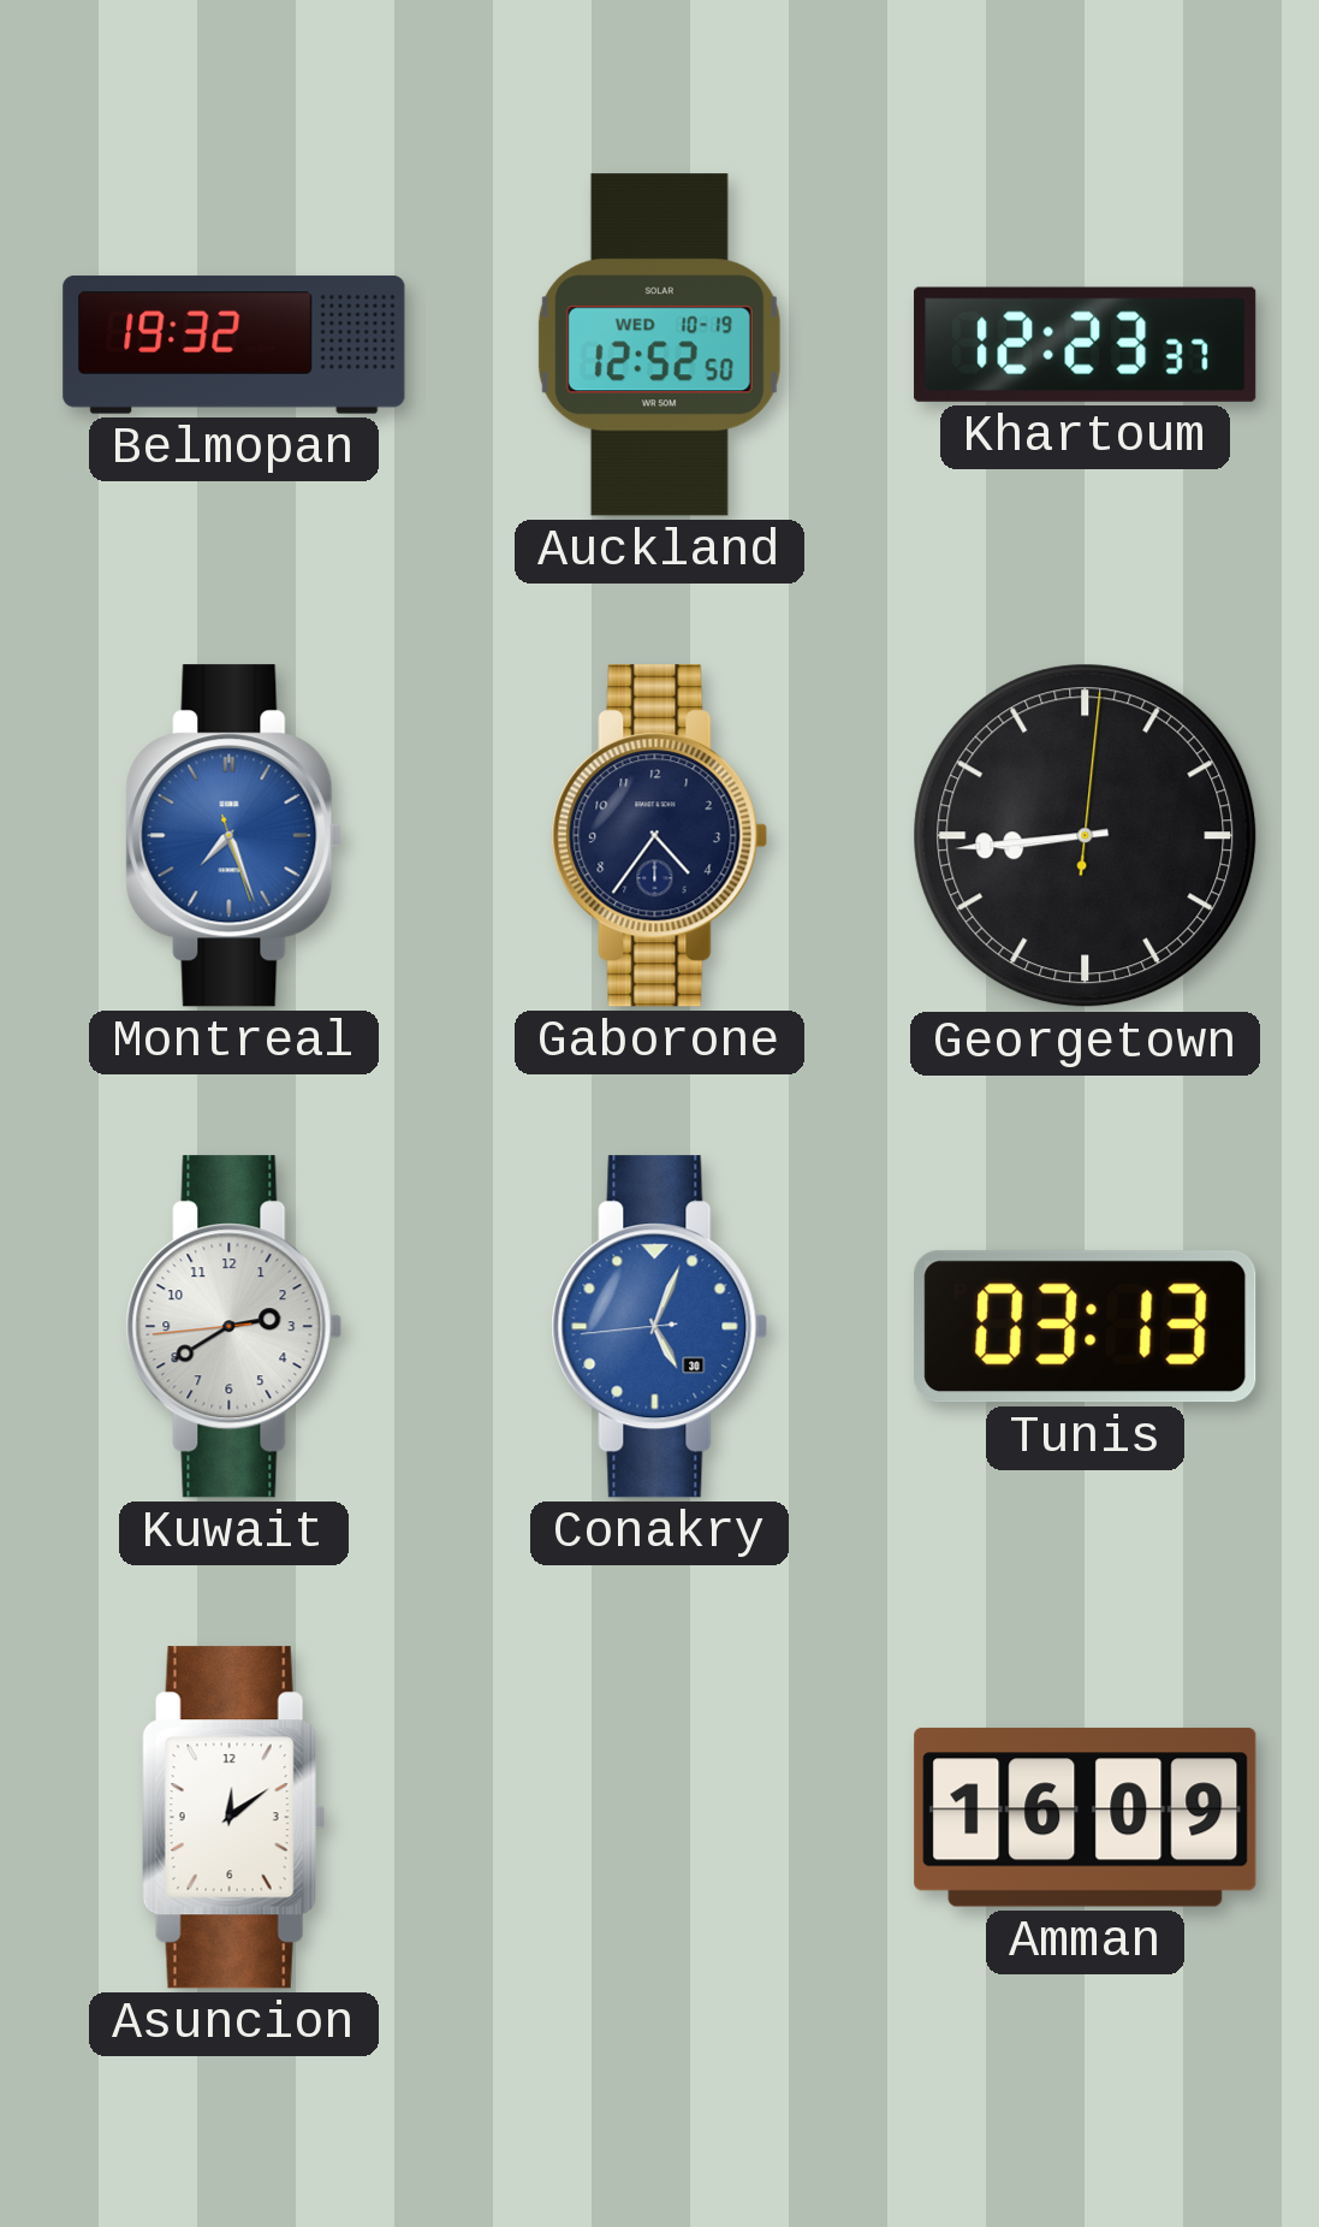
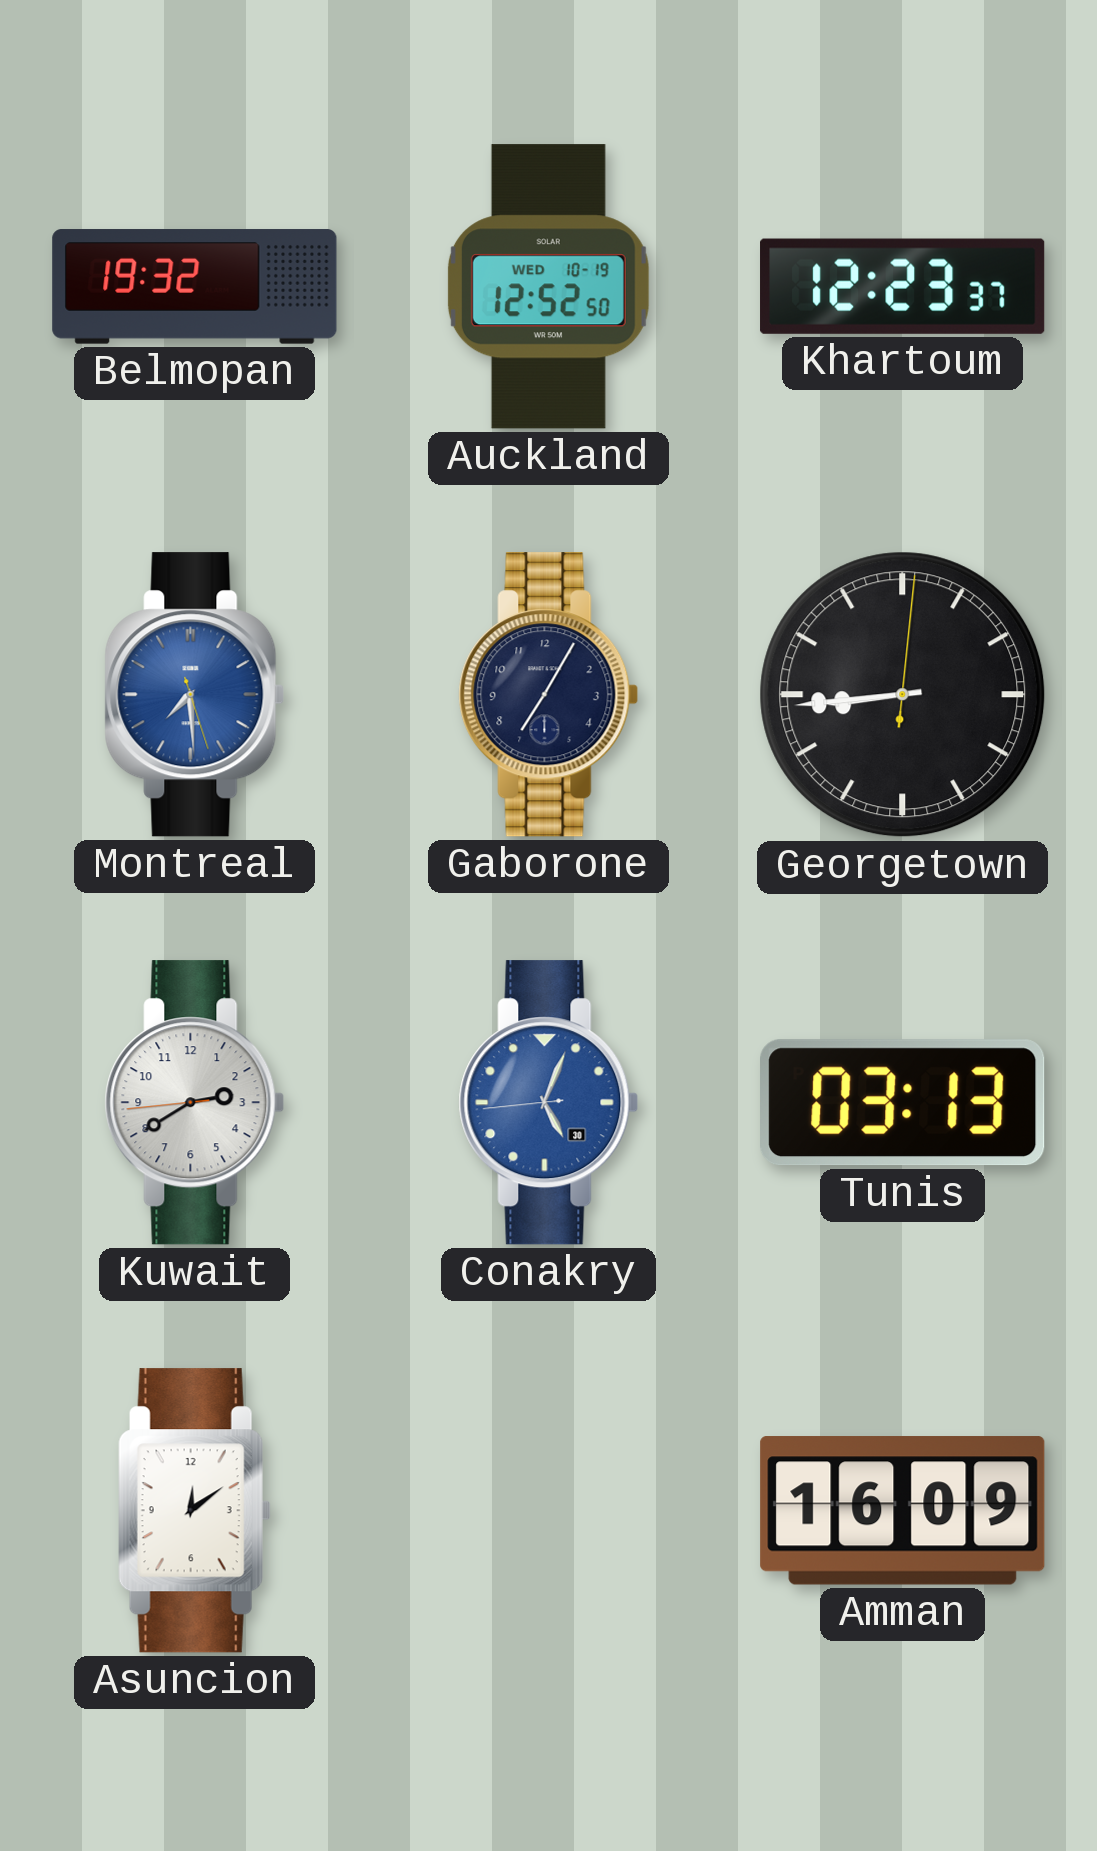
Montreal: 7:26 -> 7:29 (195, 695)
Gaborone: 4:36 -> 7:05 (549, 695)
